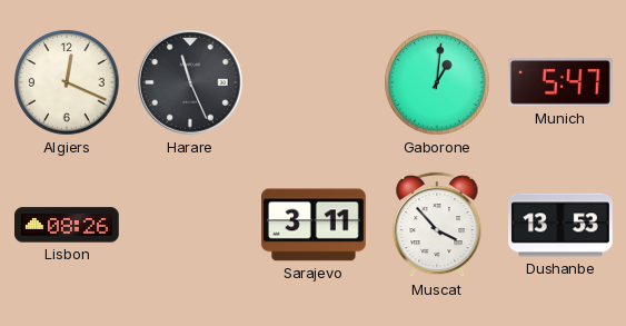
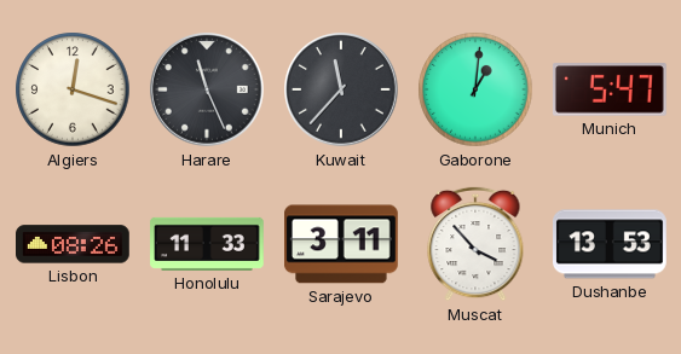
Algiers: 12:19 -> 12:18 (73, 89)
Kuwait: none -> 11:37 (341, 89)
Honolulu: none -> 11:33 (207, 244)
